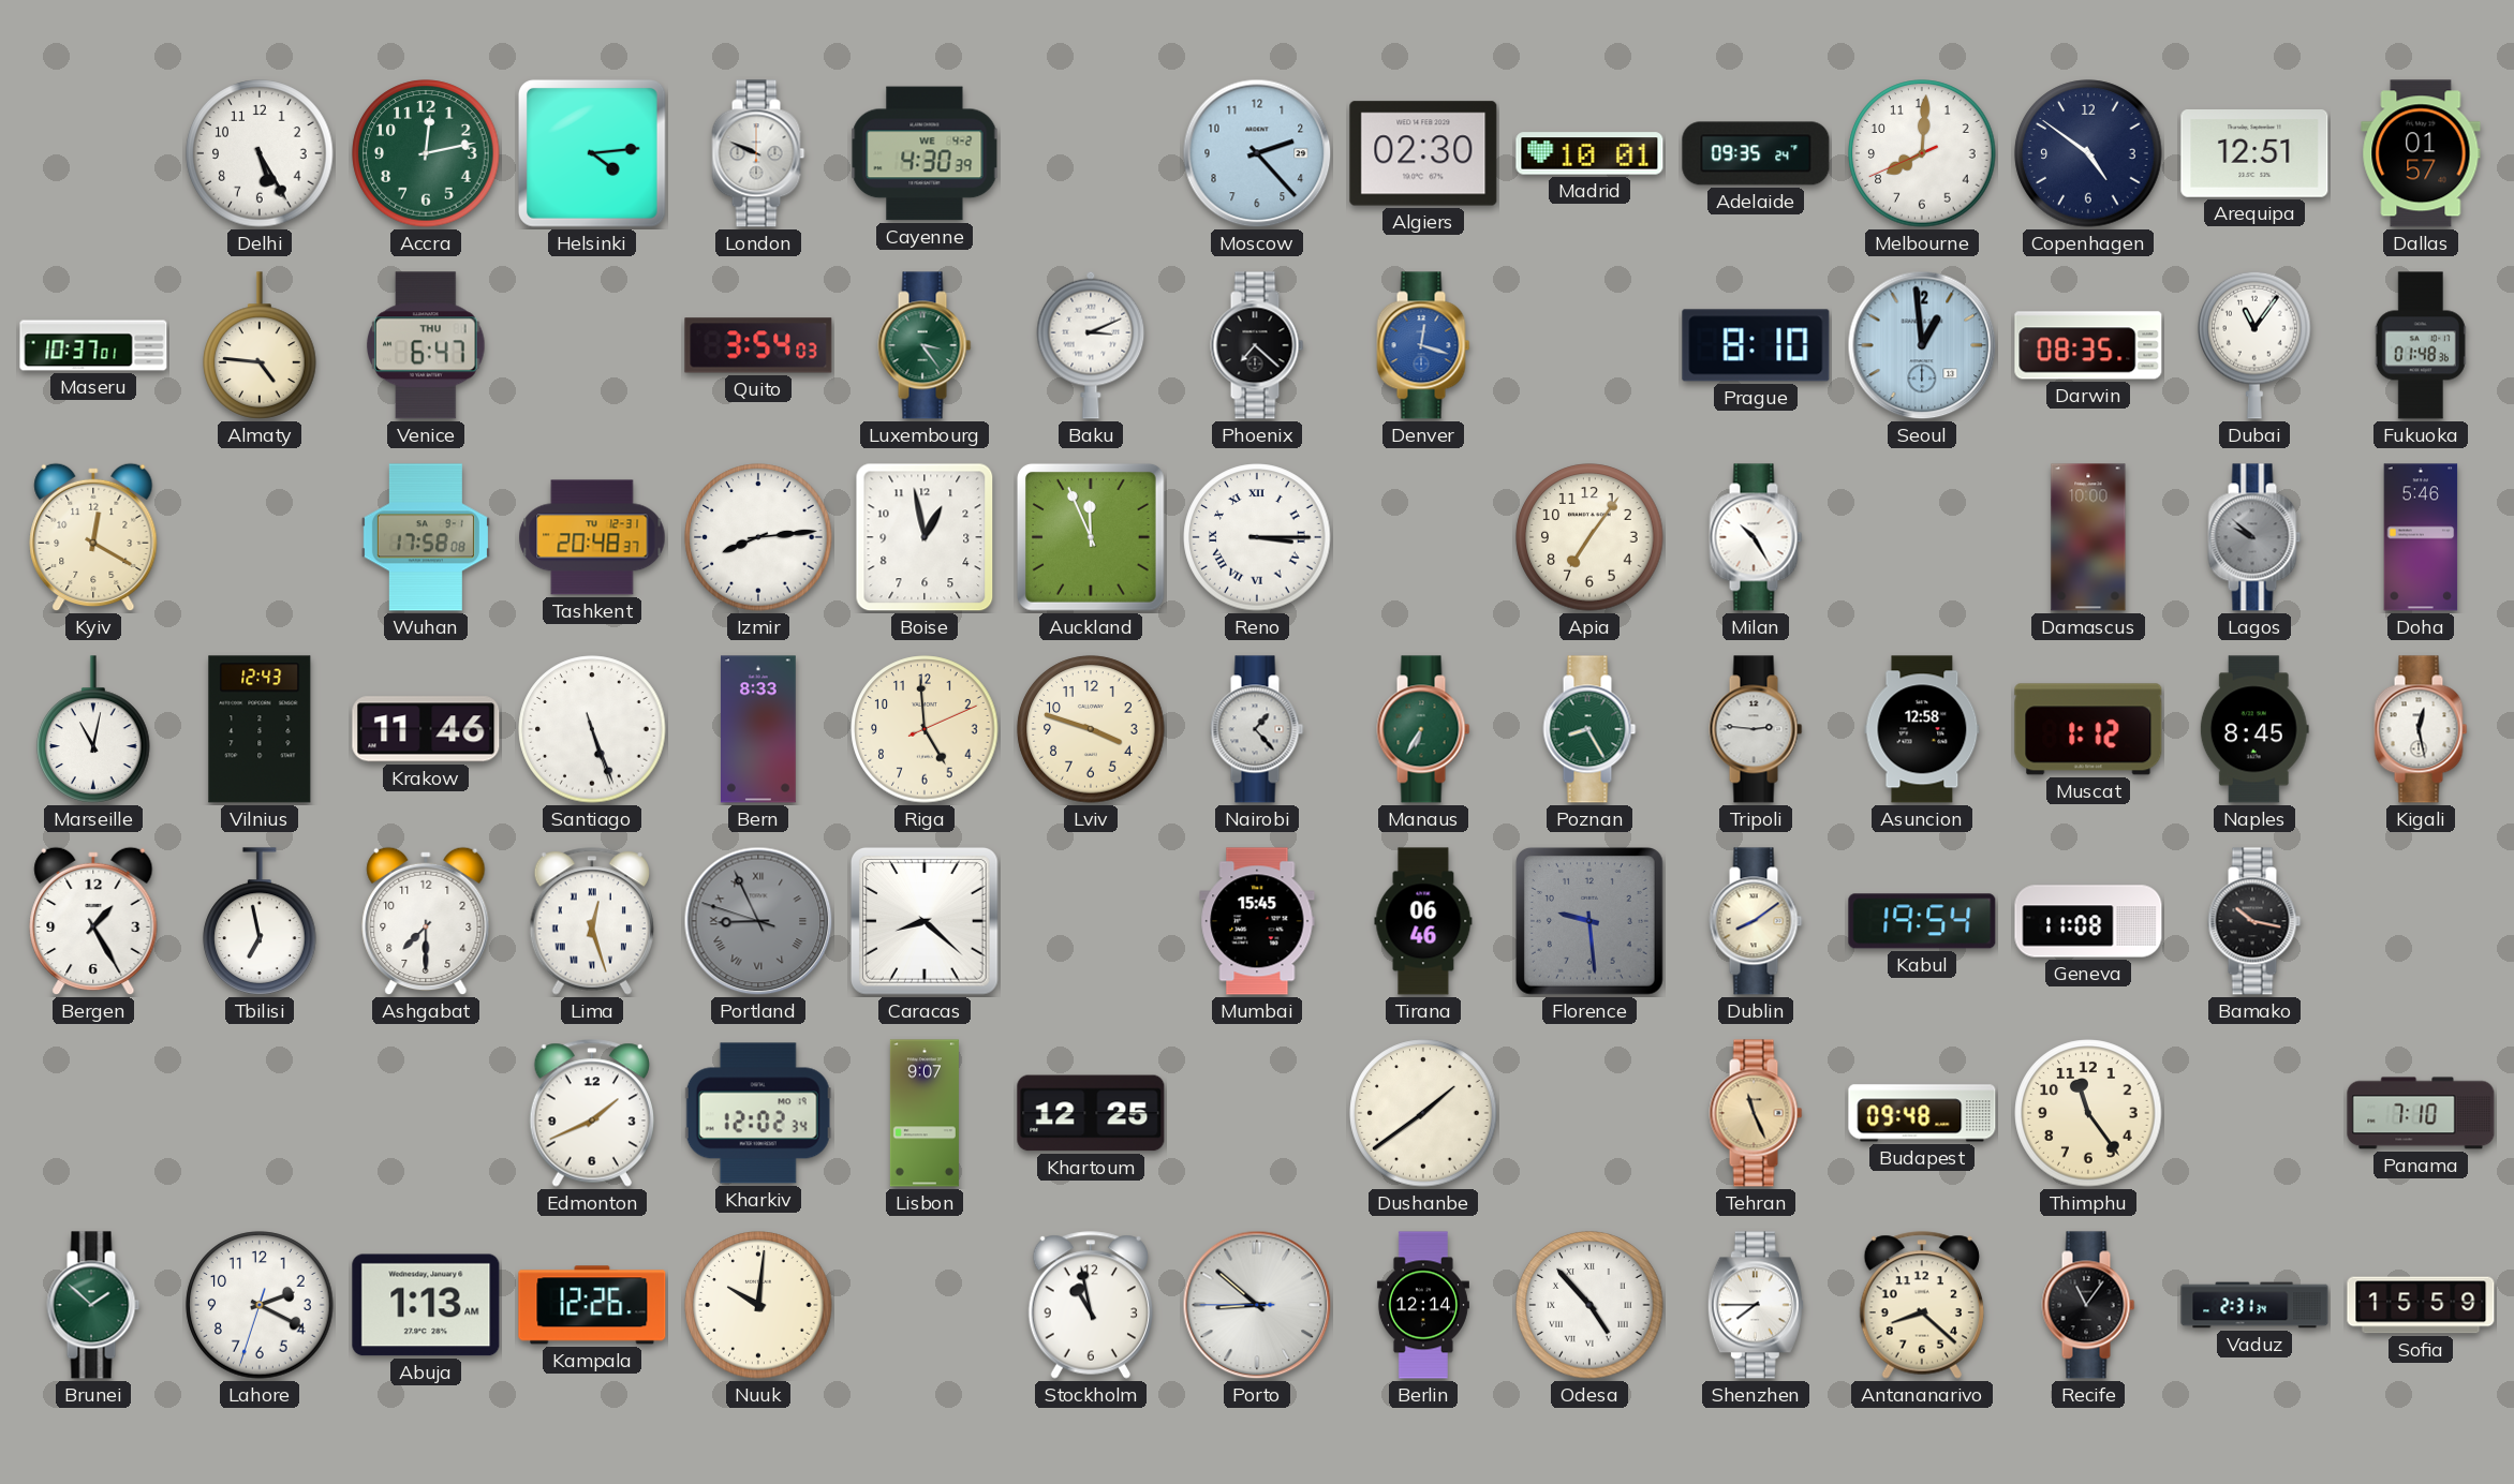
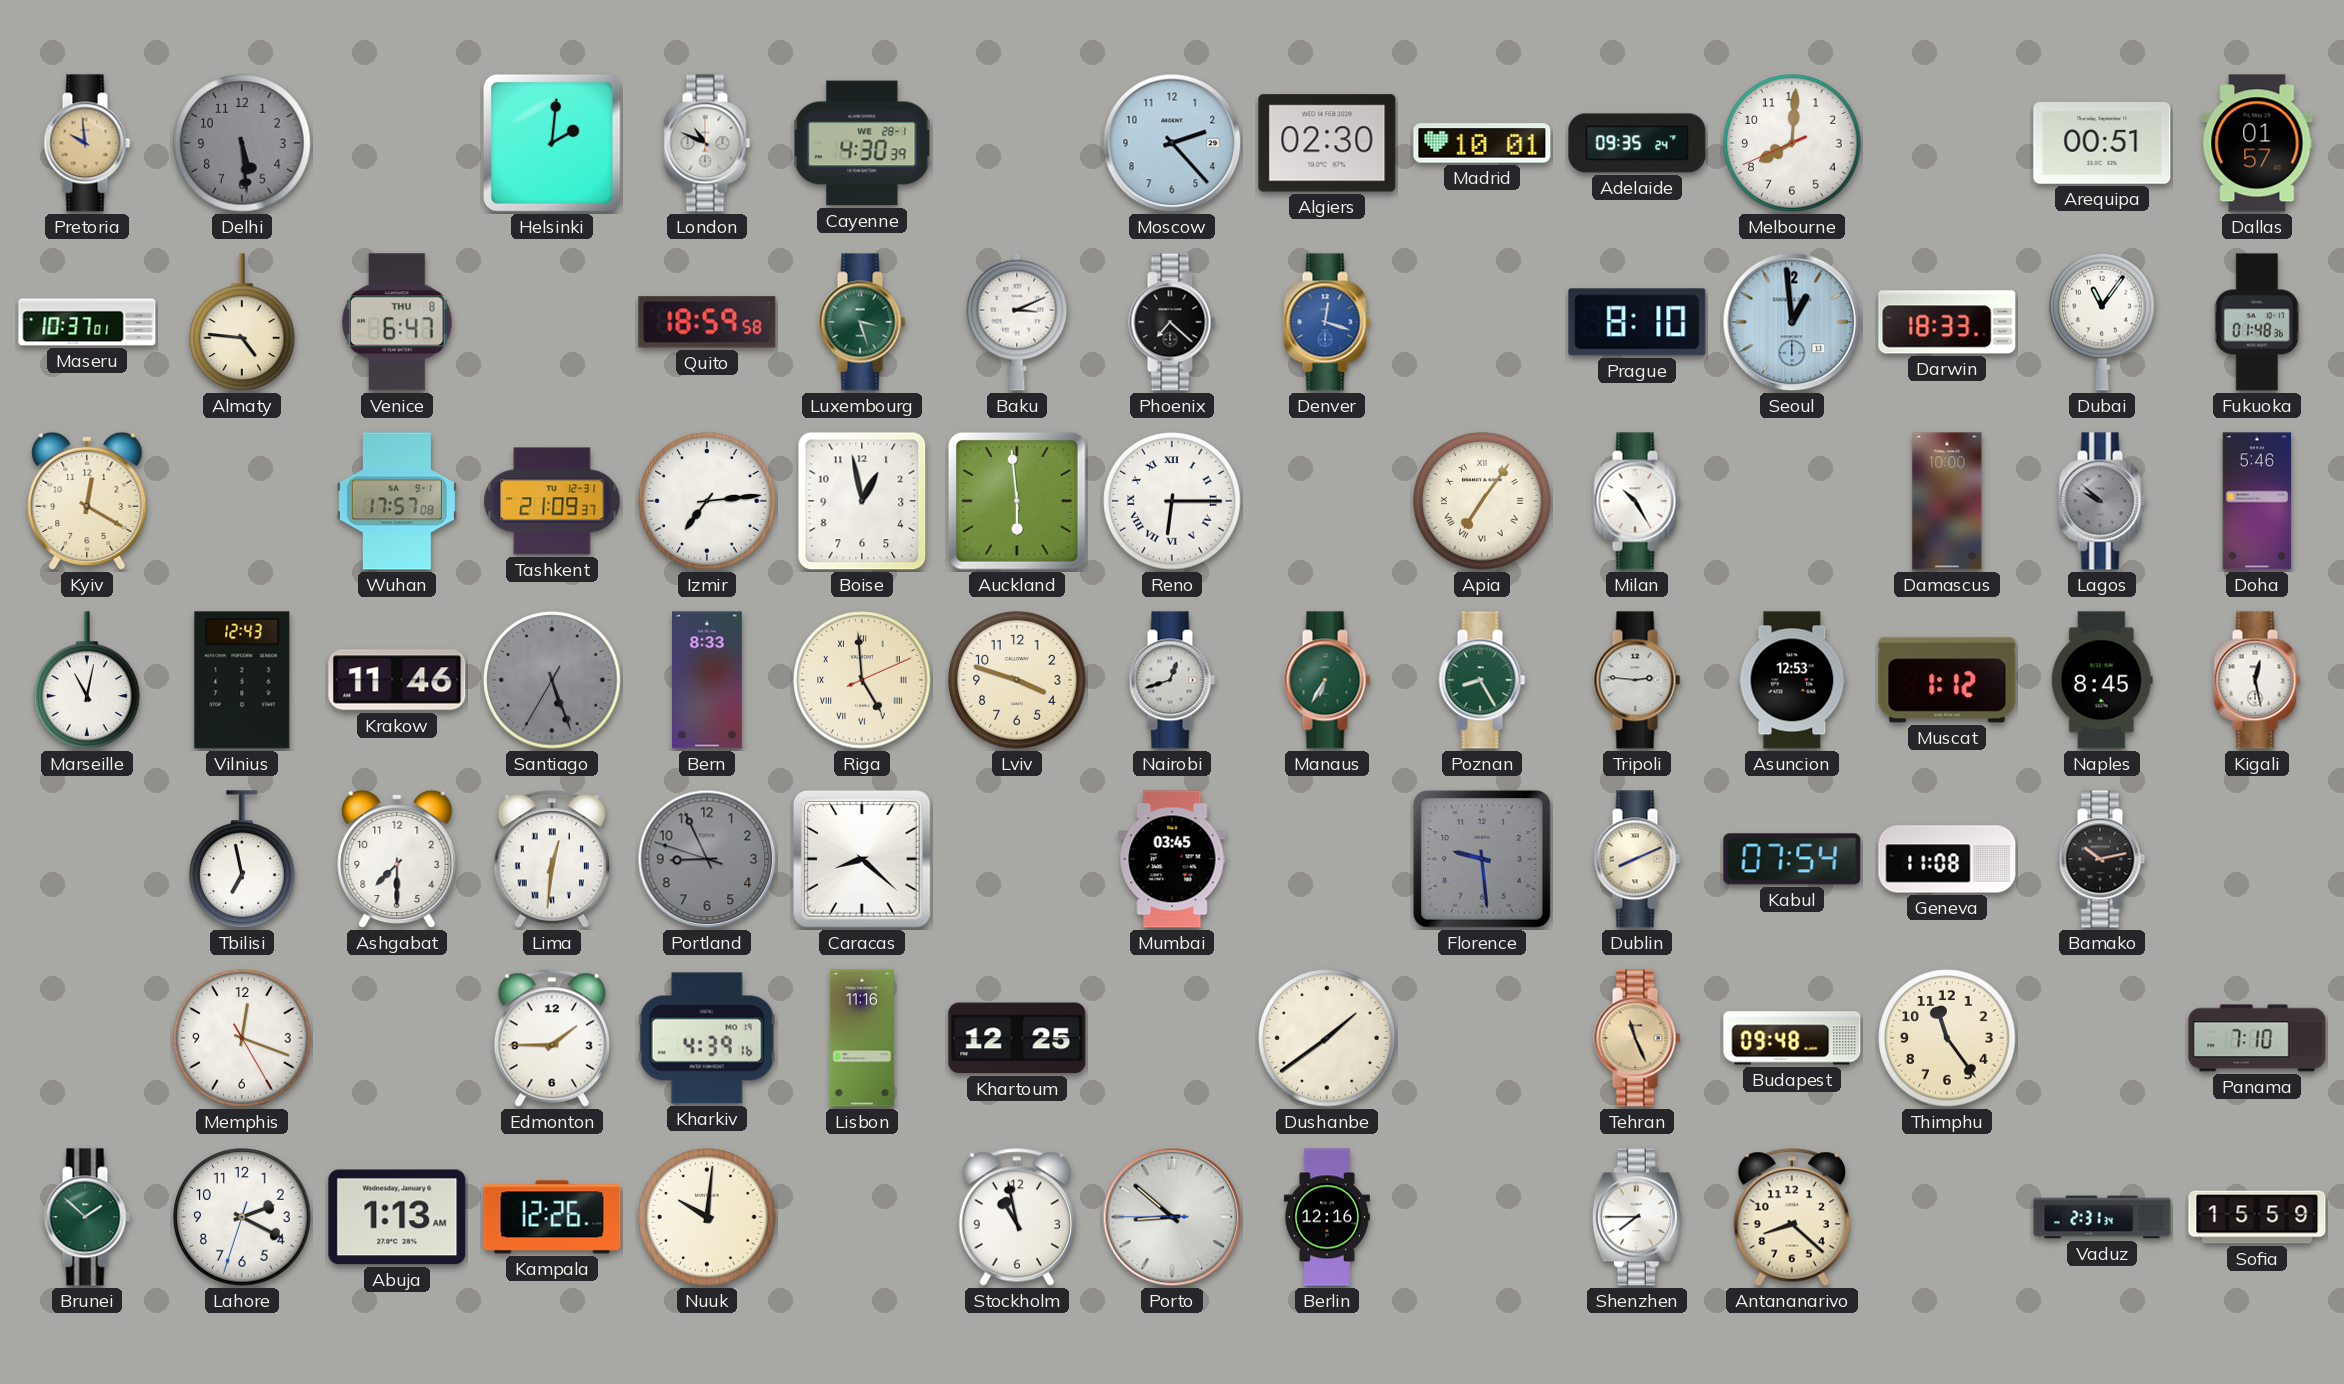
Pretoria: none -> 9:59 (87, 143)
Delhi: 5:25 -> 5:29 (242, 143)
Delhi dial: white -> grey (242, 143)
Accra: 12:13 -> none (426, 153)
Helsinki: 4:14 -> 2:01 (552, 143)
London: 9:49 -> 10:49 (707, 143)
Cayenne date: WE 4-2 -> WE 28-1 (862, 143)
Copenhagen: 4:51 -> none (2088, 153)
Arequipa: 12:51 -> 00:51 (2102, 144)
Venice date: THU 1 -> THU 8 (397, 322)
Quito: 3:54 -> 18:59 (707, 322)
Luxembourg: 3:24 -> 3:27 (862, 322)
Darwin: 08:35 -> 18:33 (1947, 322)
Wuhan: 17:58 -> 17:57 (397, 501)
Tashkent: 20:48 -> 21:09 (552, 501)
Izmir: 8:14 -> 7:14 (707, 501)
Auckland: 11:56 -> 5:59 (1017, 501)
Reno: 3:15 -> 6:15 (1172, 501)
Apia numerals: Arabic -> Roman (1482, 501)
Santiago: 5:26:27 -> 5:26:35 (552, 680)
Santiago dial: white -> grey (552, 680)
Riga numerals: Arabic -> Roman (862, 680)
Nairobi: 1:23 -> 12:42 (1172, 680)
Asuncion: 12:58 -> 12:53 (1792, 680)
Bergen: 1:25 -> none (93, 921)
Lima: 12:27 -> 12:31 (551, 859)
Portland numerals: Roman -> Arabic (707, 859)
Mumbai: 15:45 -> 03:45 (1172, 859)
Tirana: 06:46 -> none (1423, 921)
Dublin: 8:09 -> 8:11 (1637, 859)
Kabul: 19:54 -> 07:54 (1792, 859)
Bamako: 10:17 -> 10:13 (2102, 859)
Memphis: none -> 12:18 (242, 1038)
Edmonton: 1:41 -> 1:45 (551, 1038)
Kharkiv: 12:02 -> 4:39 (707, 1038)
Lisbon: 9:07 -> 11:16 (862, 1038)
Berlin: 12:14 -> 12:16 (1327, 1217)
Odesa: 4:53 -> none (1589, 1305)
Recife: 11:06 -> none (2088, 1305)
